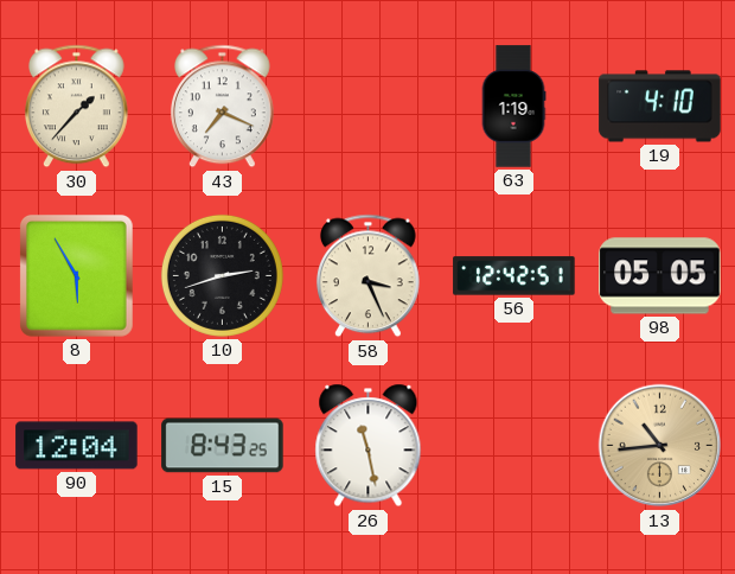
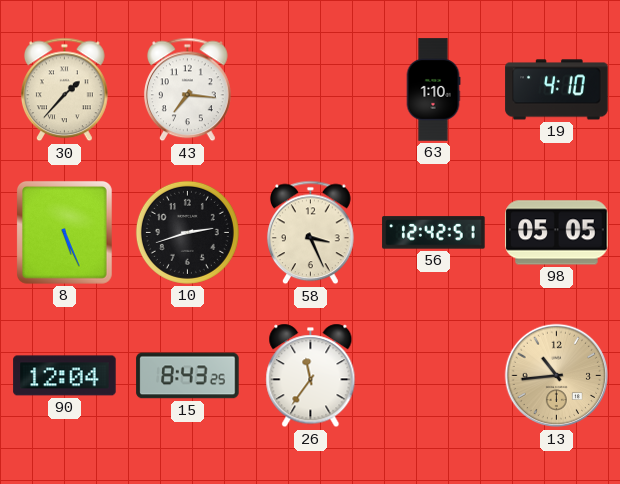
43: 7:19 -> 7:16 (187, 90)
63: 1:19 -> 1:10 (433, 90)
8: 5:55 -> 5:26 (64, 232)
26: 11:28 -> 11:36 (311, 376)
